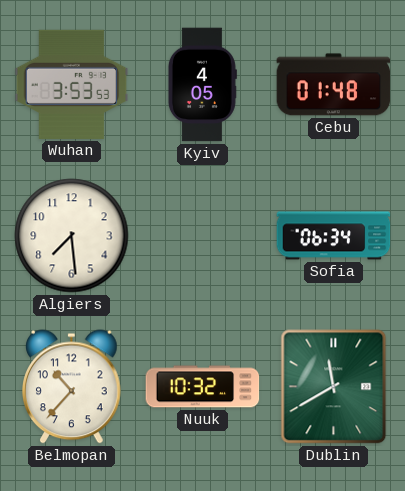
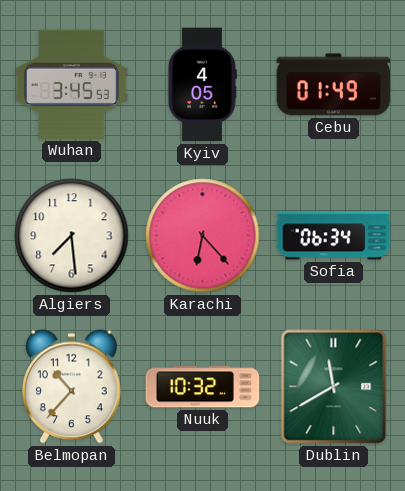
Wuhan: 3:53 -> 3:45 (72, 84)
Cebu: 01:48 -> 01:49 (334, 85)
Karachi: none -> 6:23 (203, 236)
